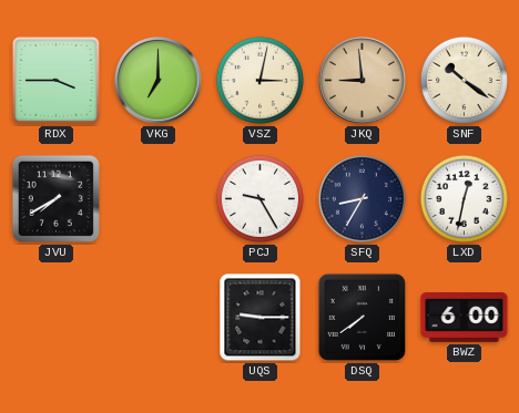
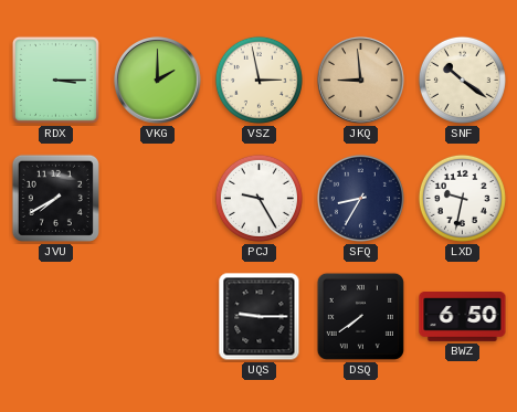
RDX: 3:45 -> 3:15 (55, 80)
VKG: 7:00 -> 2:00 (158, 81)
VSZ: 3:02 -> 2:58 (258, 80)
LXD: 12:32 -> 9:32 (462, 198)
BWZ: 6:00 -> 6:50 (463, 317)
